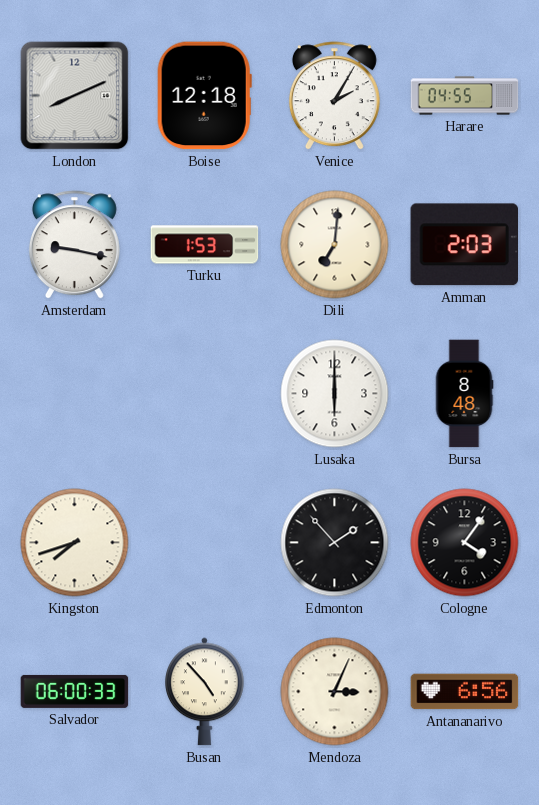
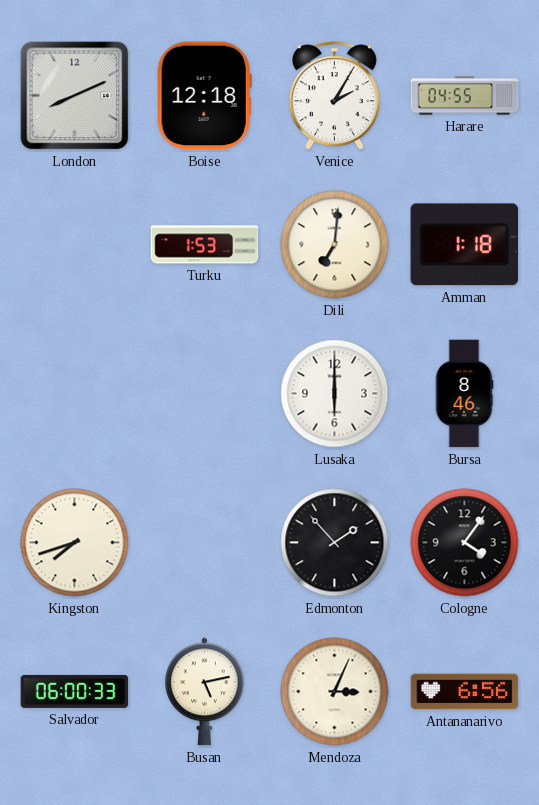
Amsterdam: 9:17 -> none (74, 245)
Amman: 2:03 -> 1:18 (464, 245)
Bursa: 8:48 -> 8:46 (464, 394)
Busan: 4:53 -> 5:13 (205, 692)
